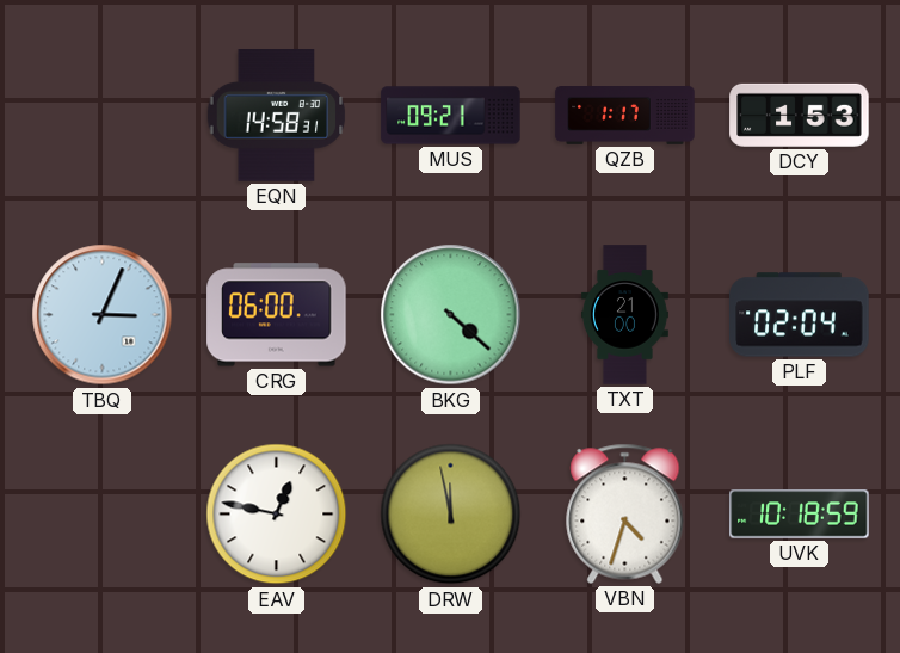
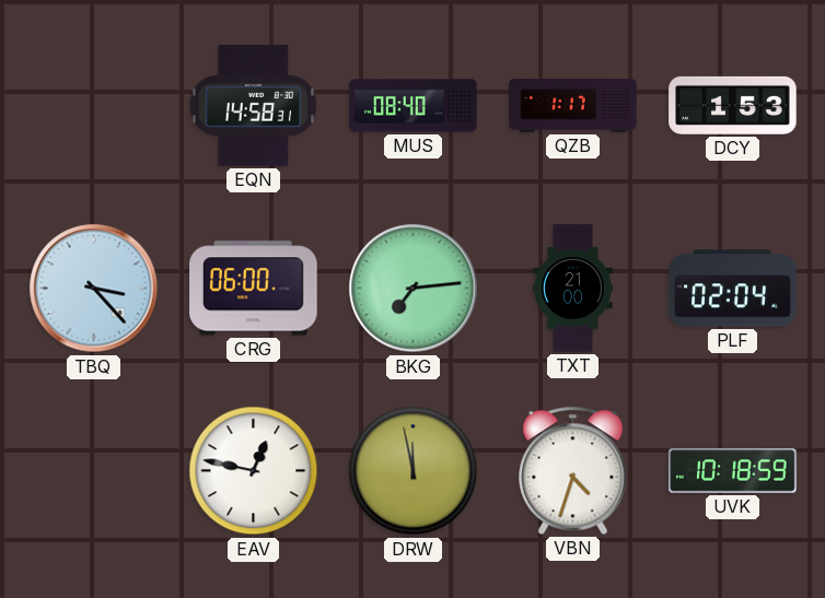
MUS: 09:21 -> 08:40 (414, 106)
TBQ: 3:04 -> 3:23 (94, 289)
BKG: 4:22 -> 7:14 (414, 289)
